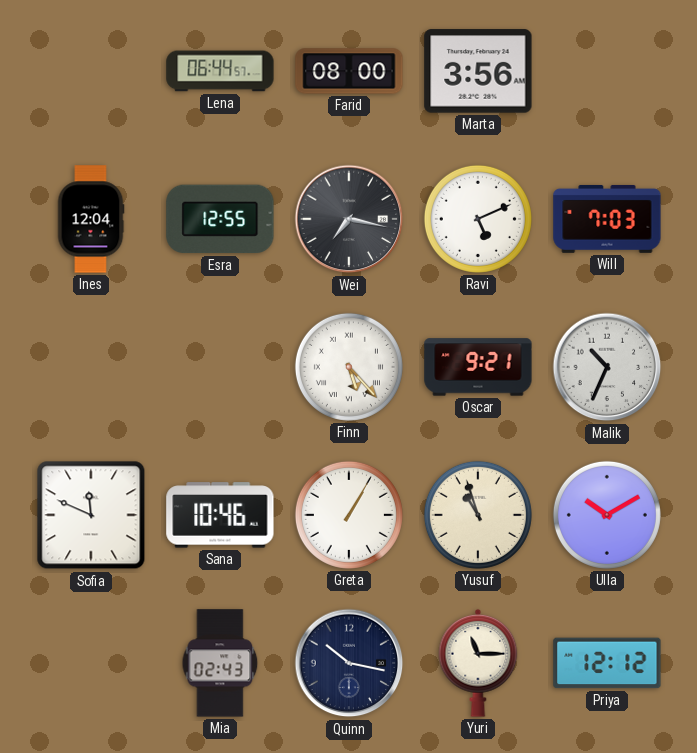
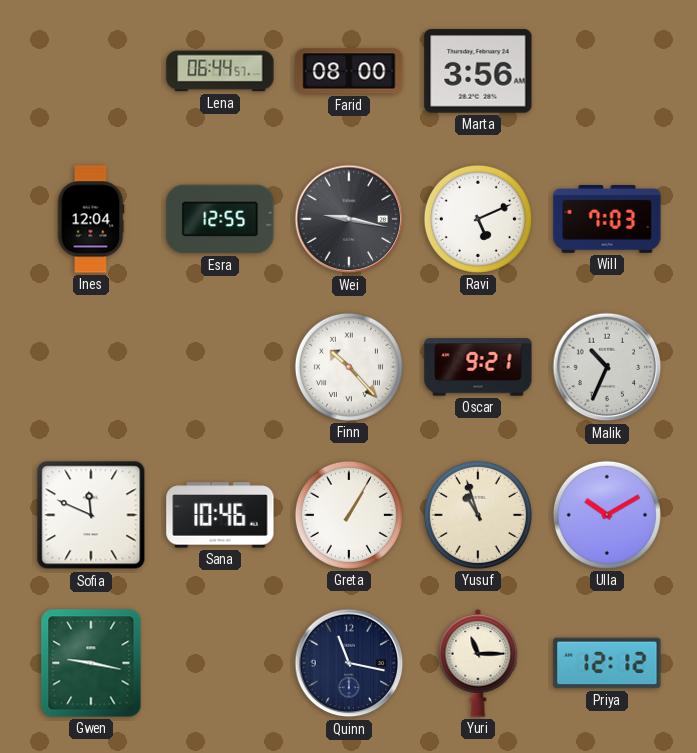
Wei: 7:17 -> 9:17 (349, 219)
Finn: 5:23 -> 10:23 (349, 367)
Gwen: none -> 9:17 (91, 663)
Mia: 02:43 -> none (220, 663)
Quinn: 10:17 -> 11:17 (349, 663)
